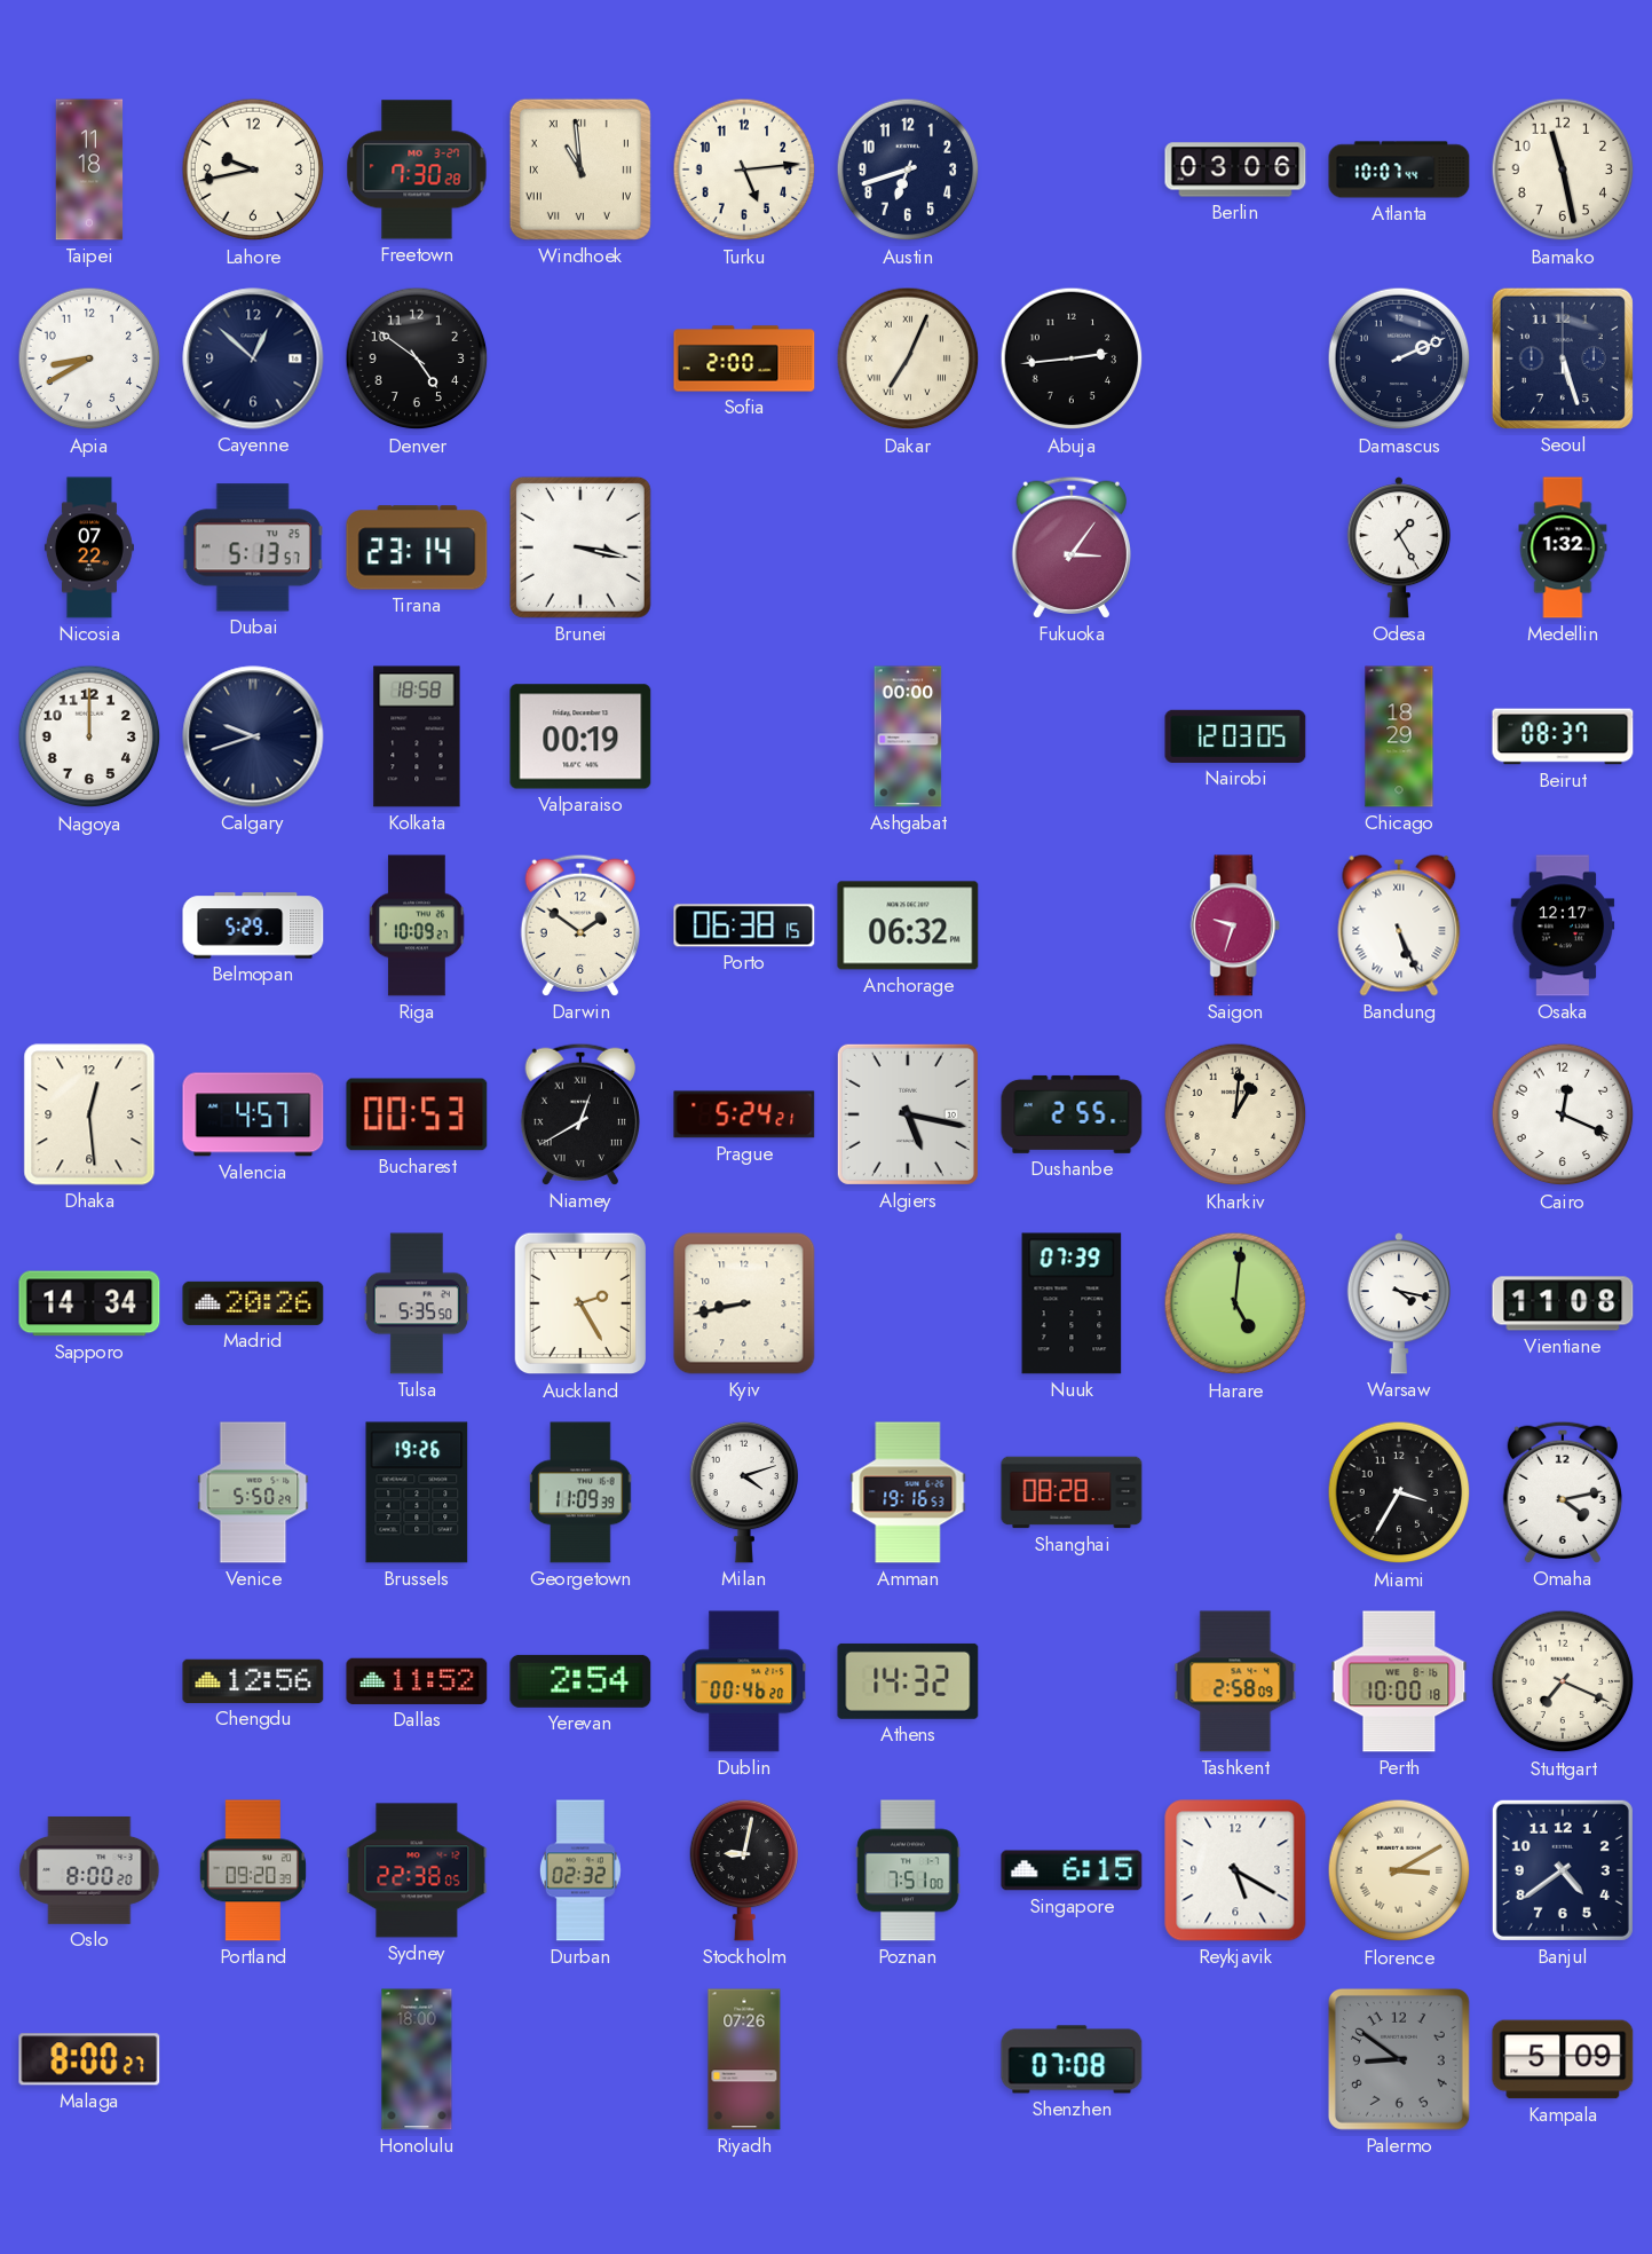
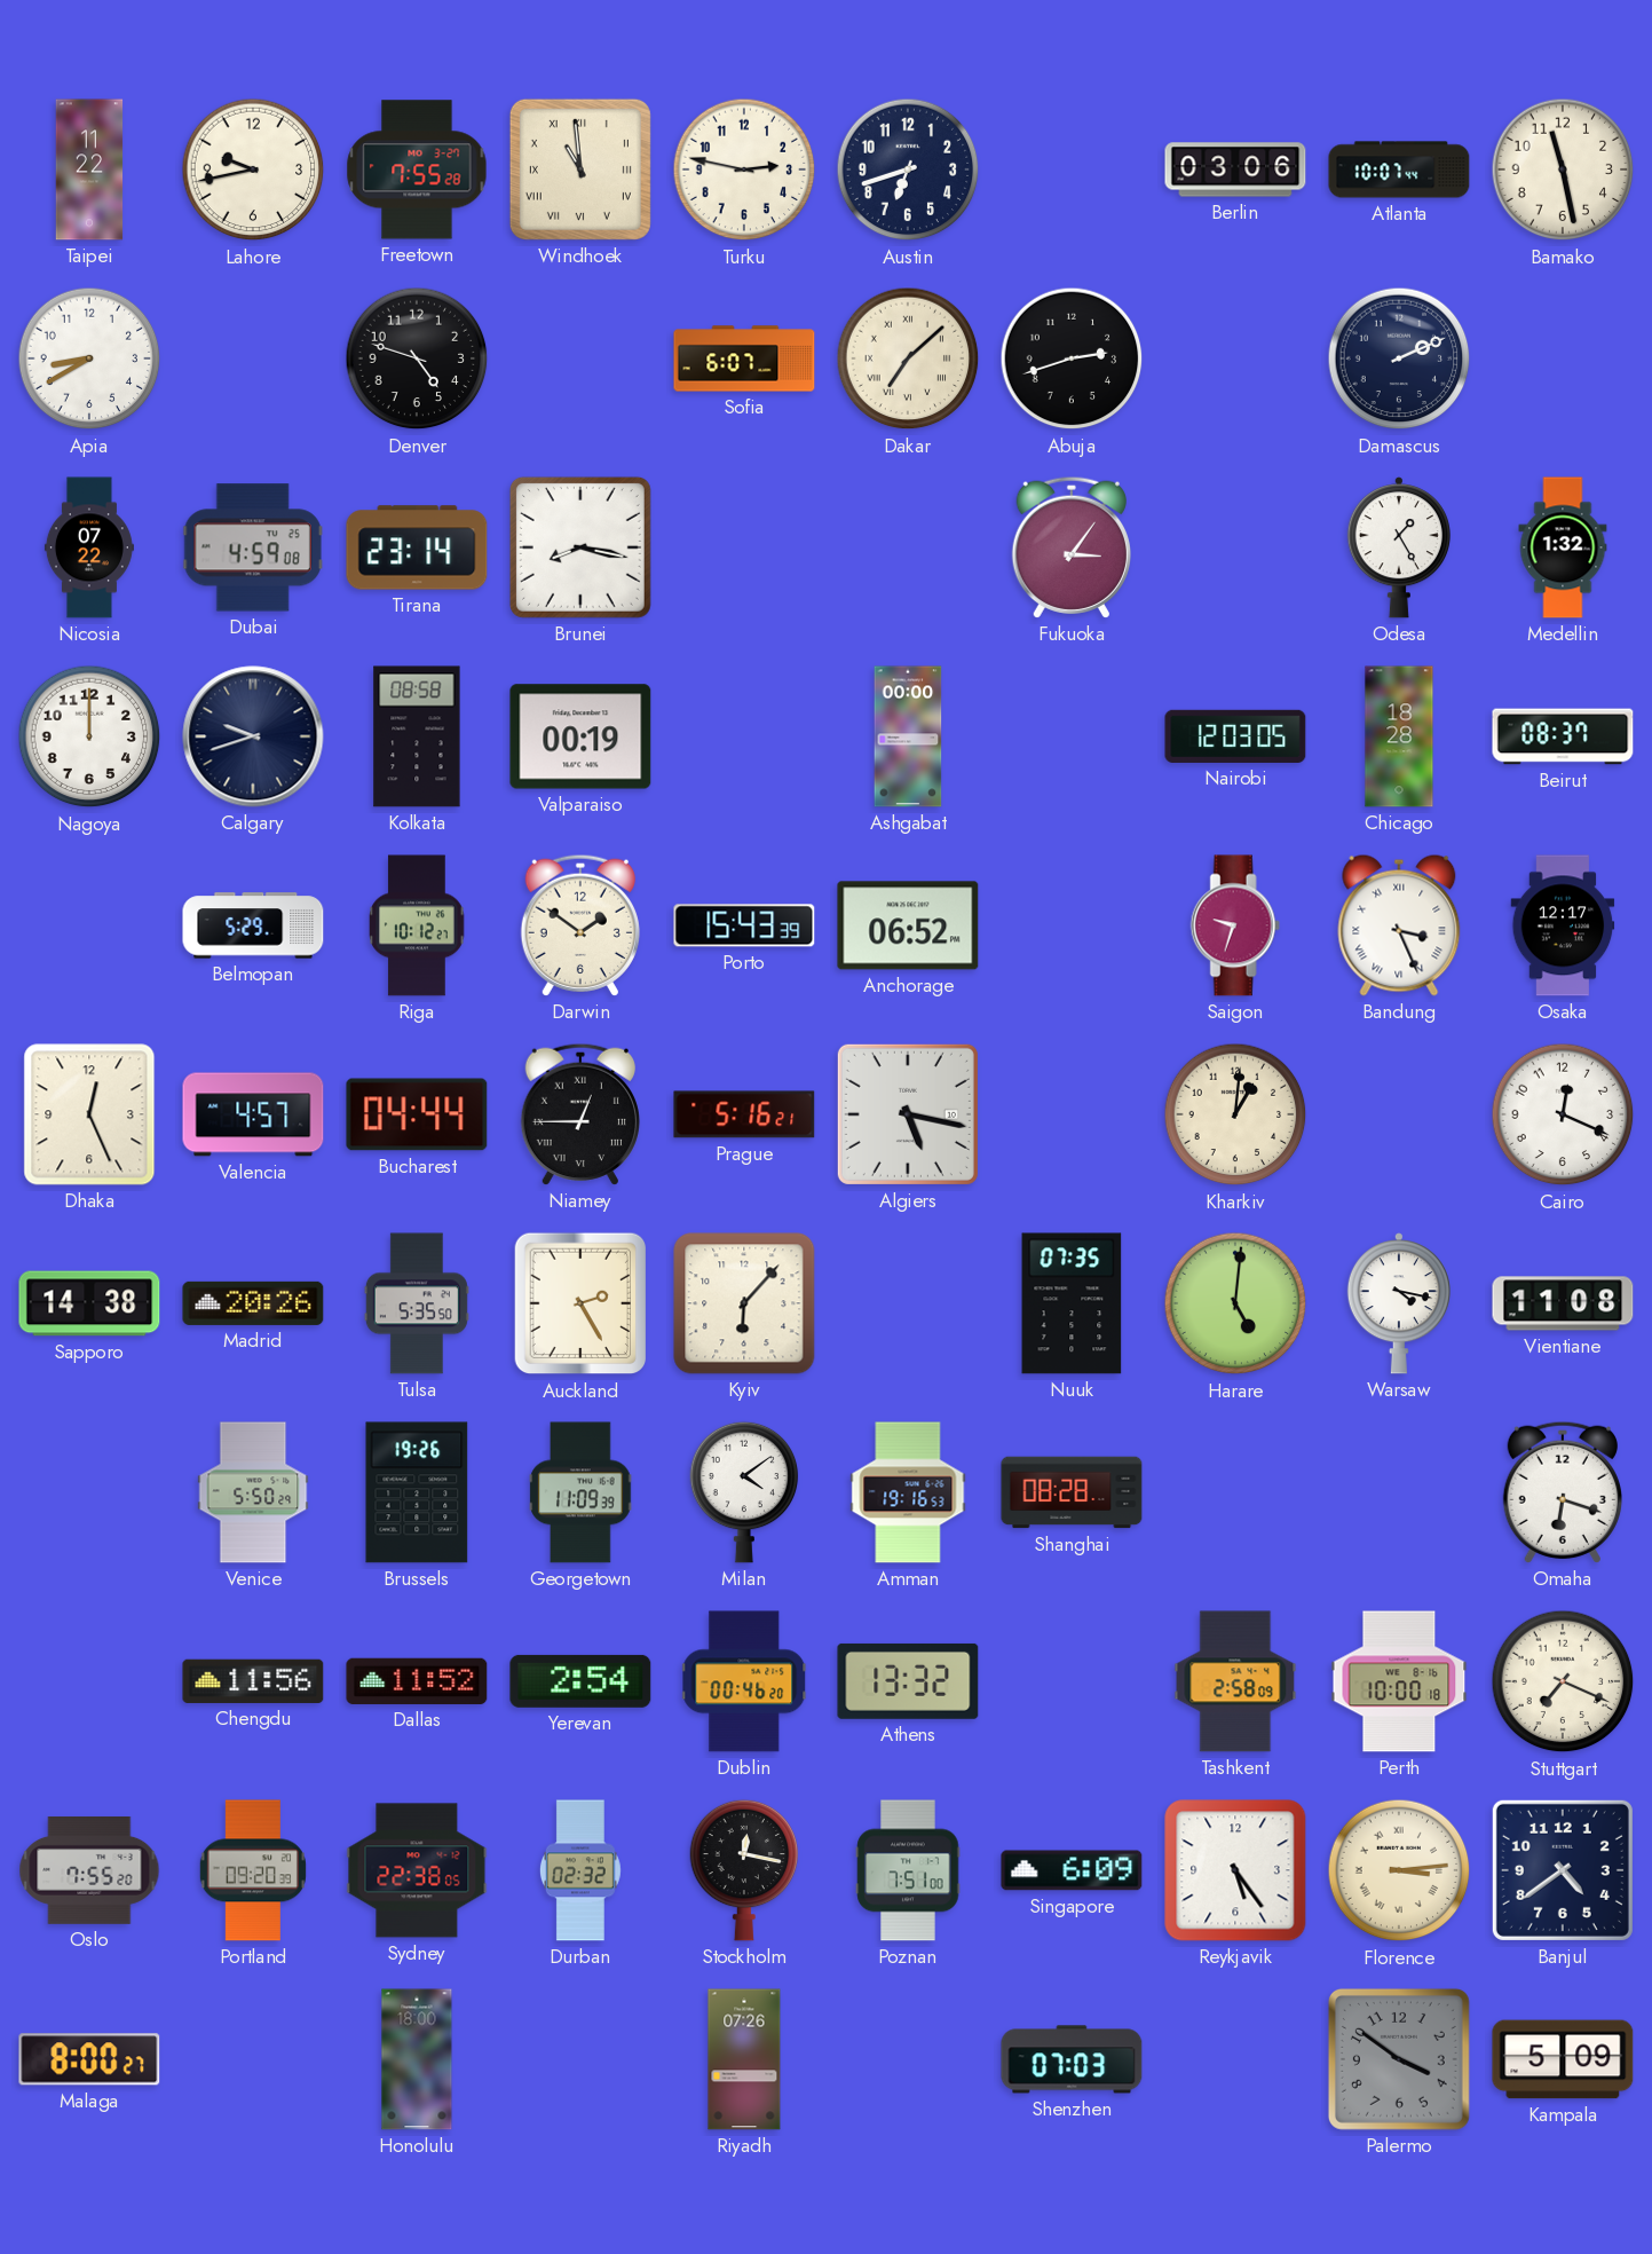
Taipei: 11:18 -> 11:22 (89, 170)
Freetown: 7:30 -> 7:55 (417, 170)
Turku: 5:14 -> 2:47 (744, 170)
Cayenne: 12:52 -> none (253, 358)
Denver: 4:51 -> 4:48 (417, 358)
Sofia: 2:00 -> 6:07 (744, 358)
Dakar: 7:04 -> 7:08 (908, 358)
Abuja: 2:44 -> 2:42 (1072, 358)
Seoul: 5:27 -> none (1563, 358)
Dubai: 5:13 -> 4:59 (253, 547)
Brunei: 3:17 -> 8:17 (580, 547)
Kolkata: 18:58 -> 08:58 (417, 736)
Chicago: 18:29 -> 18:28 (1399, 736)
Riga: 10:09 -> 10:12 (417, 925)
Porto: 06:38 -> 15:43 (744, 925)
Anchorage: 06:32 -> 06:52 (908, 925)
Bandung: 5:26 -> 3:26 (1399, 925)
Dhaka: 12:29 -> 12:26 (89, 1114)
Bucharest: 00:53 -> 04:44 (417, 1114)
Niamey: 12:40 -> 12:45 (580, 1114)
Prague: 5:24 -> 5:16 (744, 1114)
Dushanbe: 2:55 -> none (1072, 1114)
Sapporo: 14:34 -> 14:38 (89, 1303)
Kyiv: 8:43 -> 6:07 (744, 1303)
Nuuk: 07:39 -> 07:35 (1072, 1303)
Milan: 4:12 -> 4:09 (744, 1492)
Miami: 3:35 -> none (1399, 1492)
Omaha: 4:13 -> 6:18 (1563, 1492)
Chengdu: 12:56 -> 11:56 (253, 1681)
Athens: 14:32 -> 13:32 (908, 1681)
Oslo: 8:00 -> 7:55 (89, 1870)
Stockholm: 9:02 -> 12:17 (744, 1870)
Singapore: 6:15 -> 6:09 (1072, 1870)
Reykjavik: 5:20 -> 5:24 (1235, 1870)
Florence: 3:10 -> 3:14 (1399, 1870)
Shenzhen: 07:08 -> 07:03 (1072, 2059)
Palermo: 8:51 -> 3:51 (1399, 2059)
